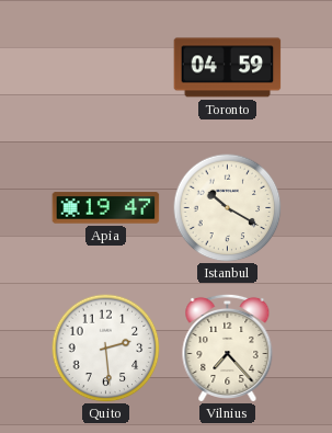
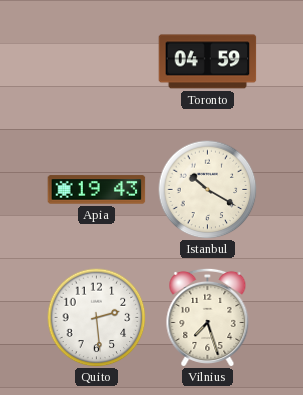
Apia: 19:47 -> 19:43 (97, 190)
Vilnius: 7:23 -> 7:27 (208, 317)
